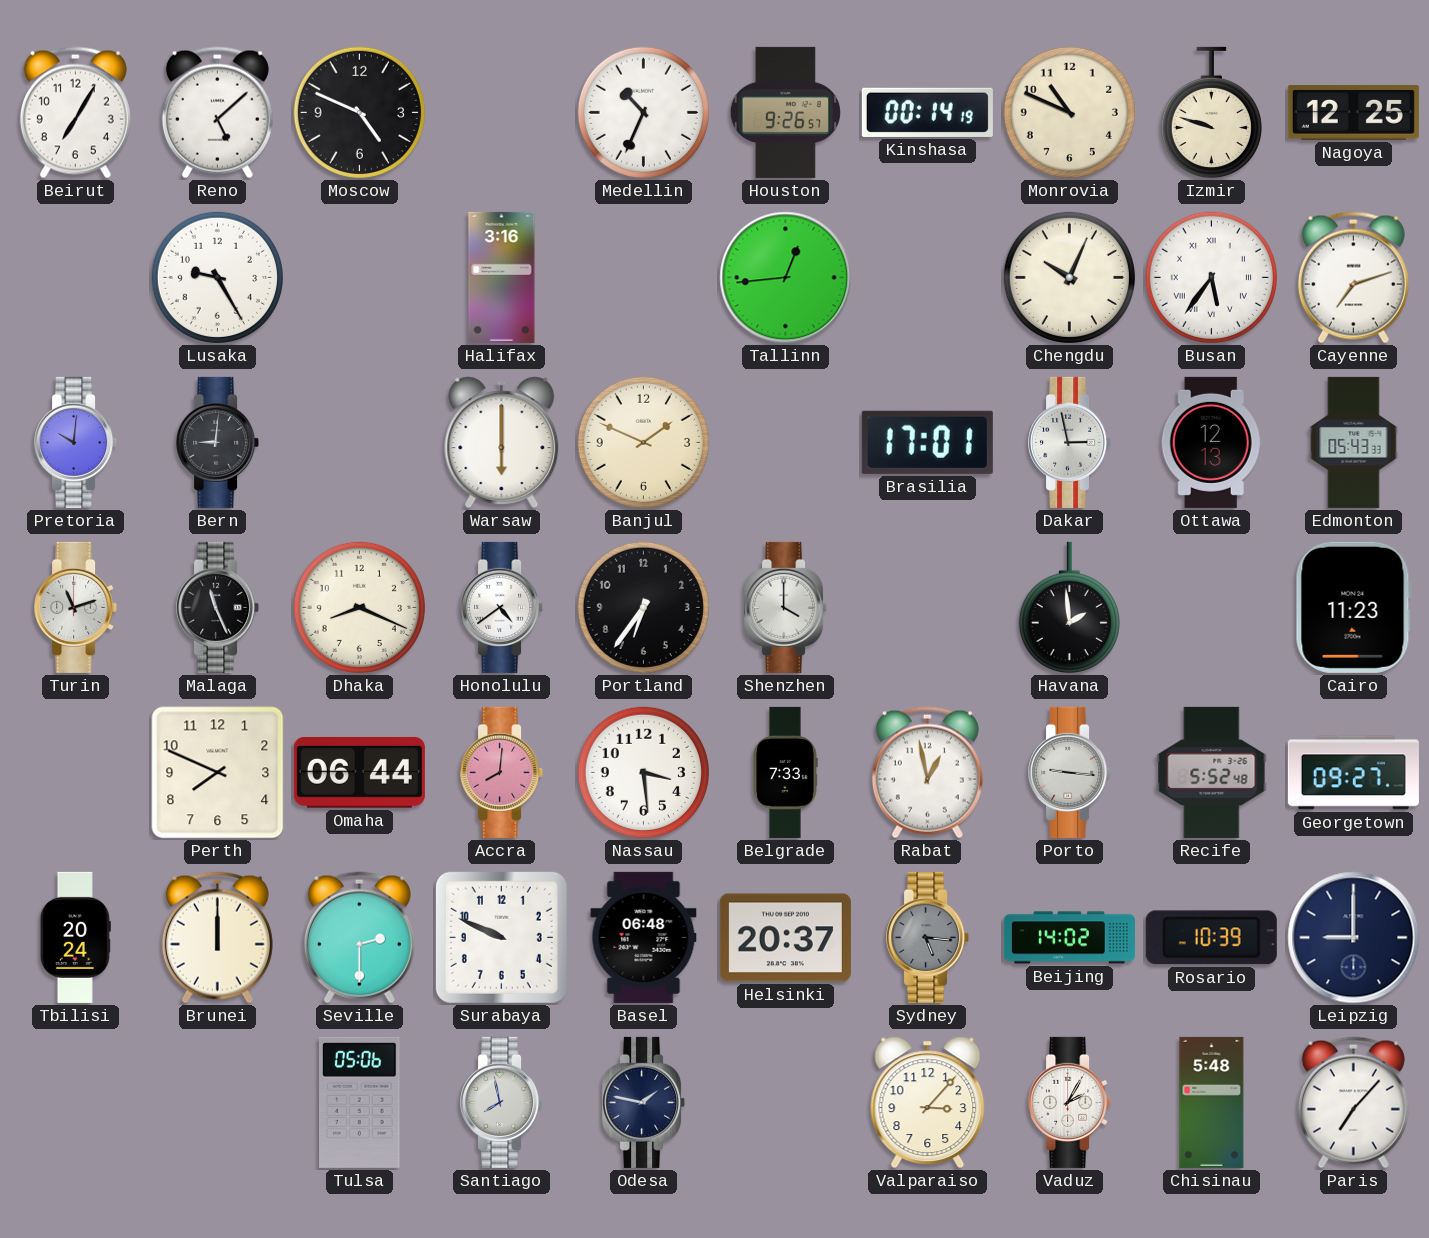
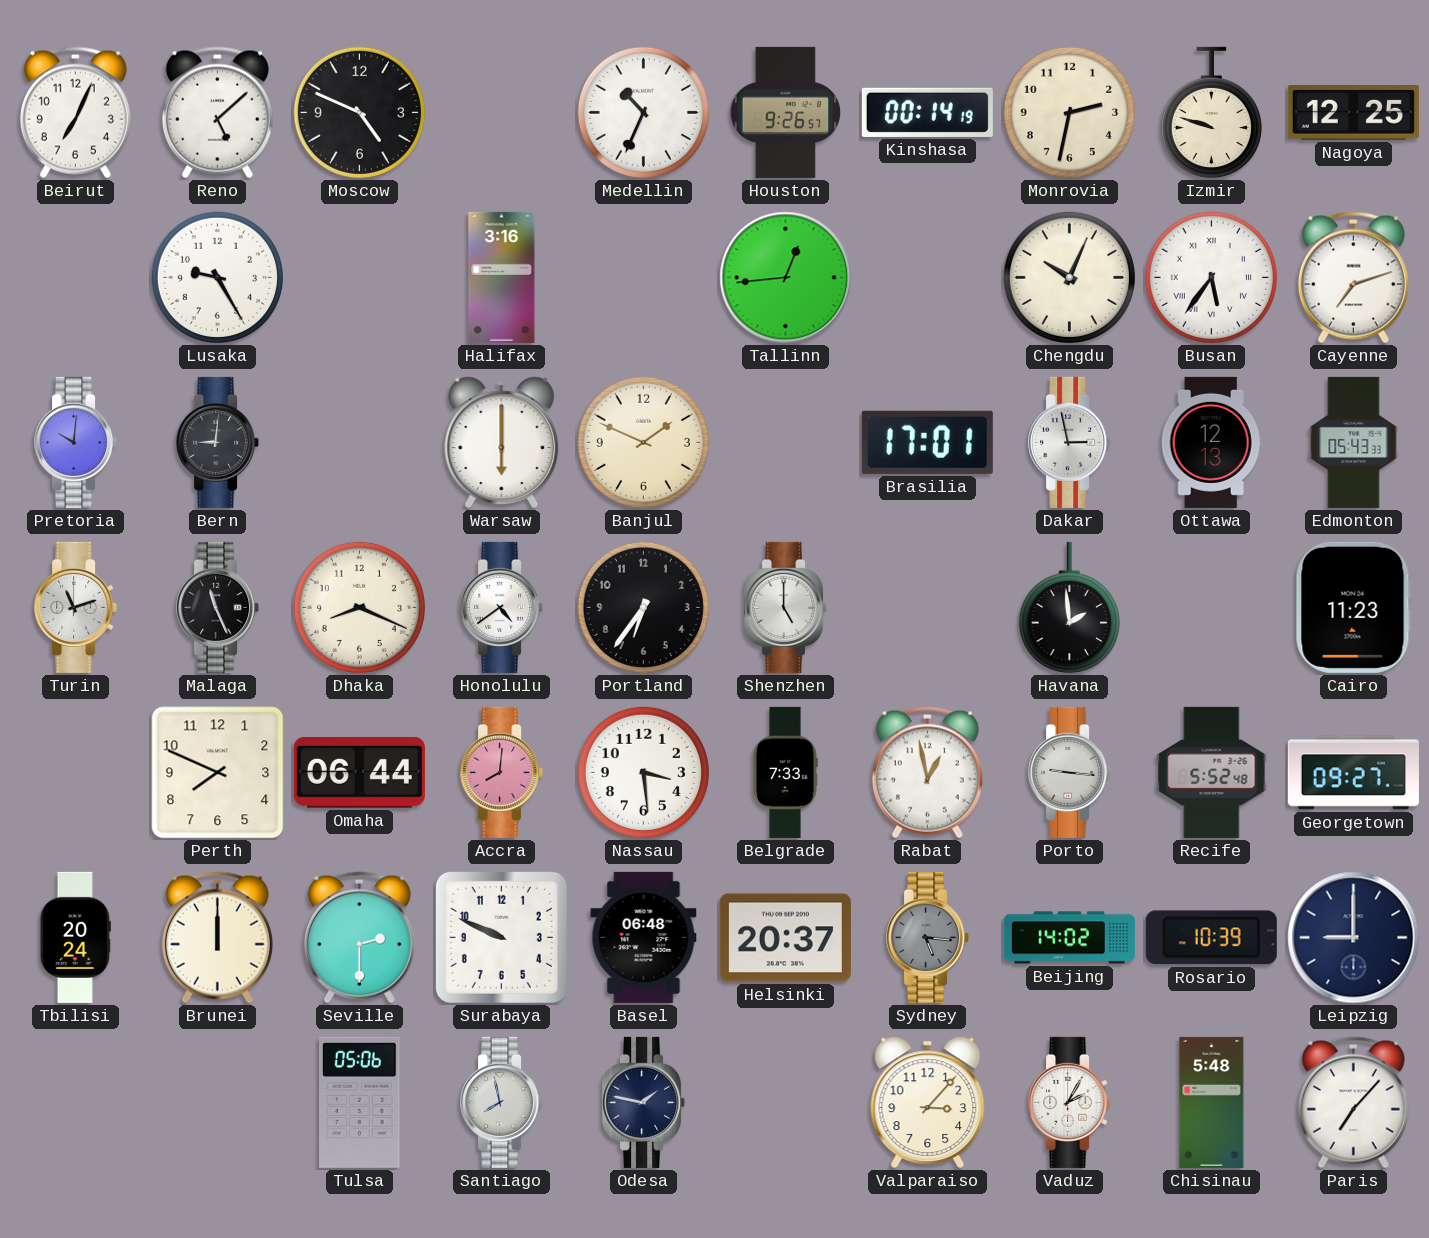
Beirut: 7:05 -> 7:04 (75, 113)
Monrovia: 10:49 -> 2:32 (1069, 112)
Shenzhen: 4:00 -> 5:00 (786, 607)
